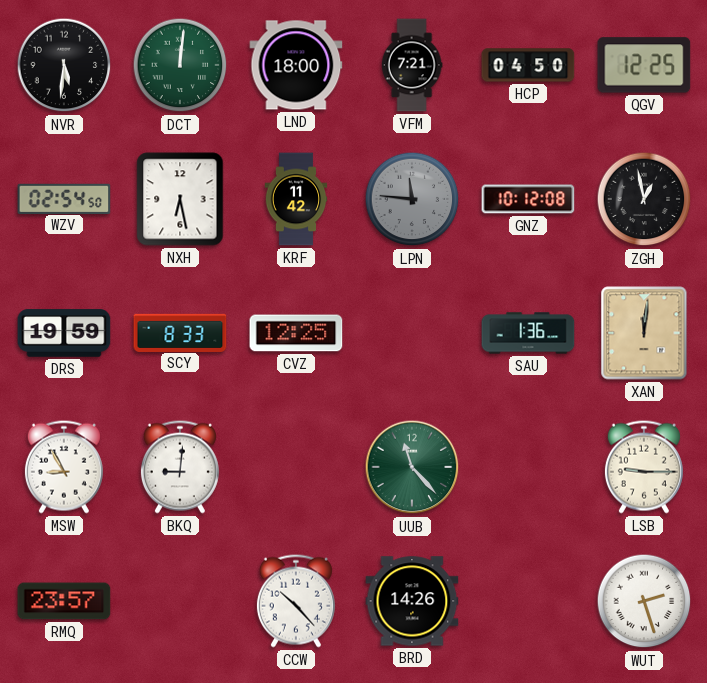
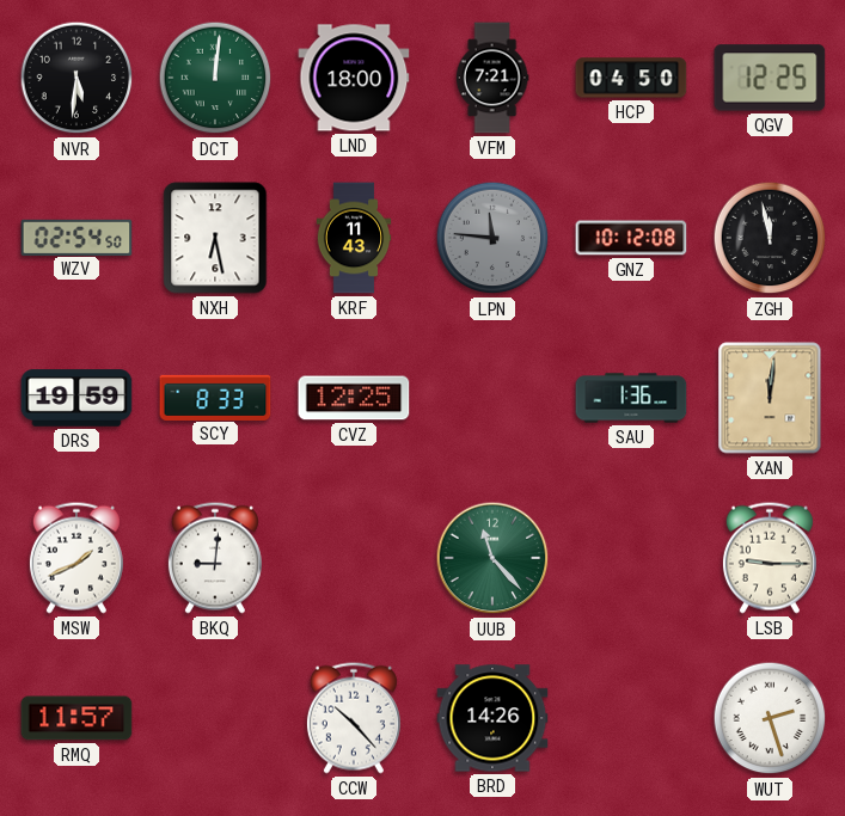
KRF: 11:42 -> 11:43 (354, 238)
ZGH: 12:58 -> 11:58 (770, 238)
MSW: 8:55 -> 1:41 (76, 558)
RMQ: 23:57 -> 11:57 (76, 718)
